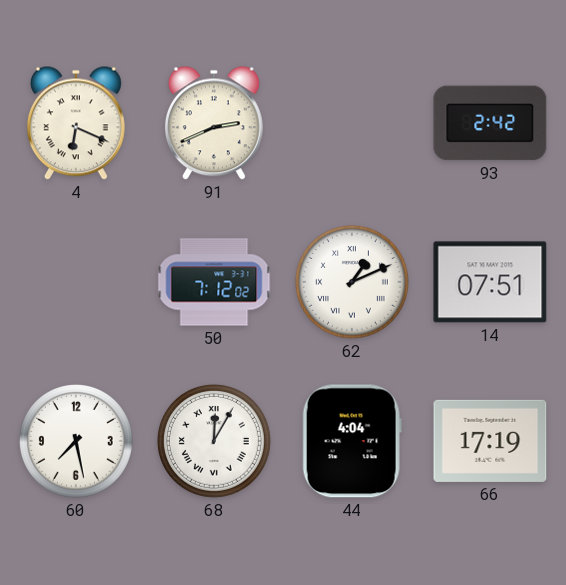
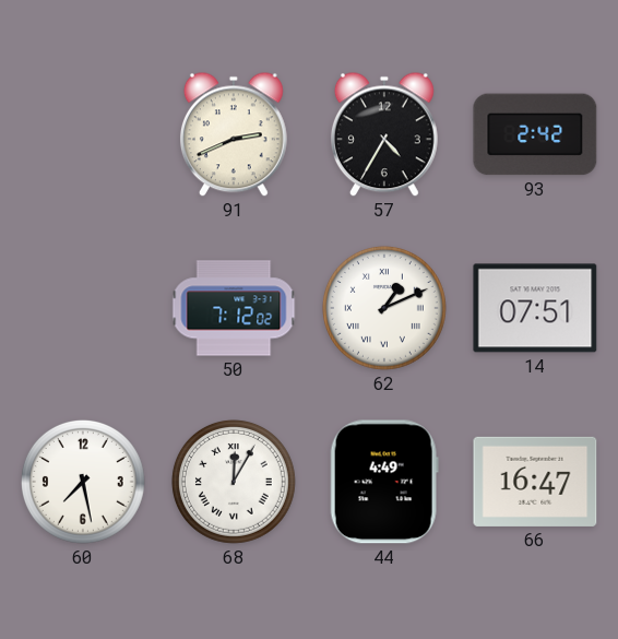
4: 6:19 -> none (76, 123)
57: none -> 4:35 (384, 134)
44: 4:04 -> 4:49 (384, 482)
66: 17:19 -> 16:47 (535, 482)
